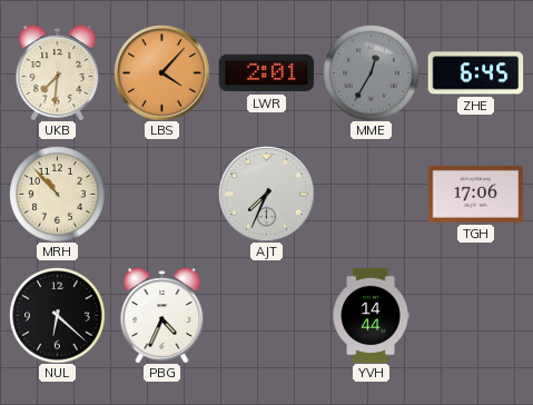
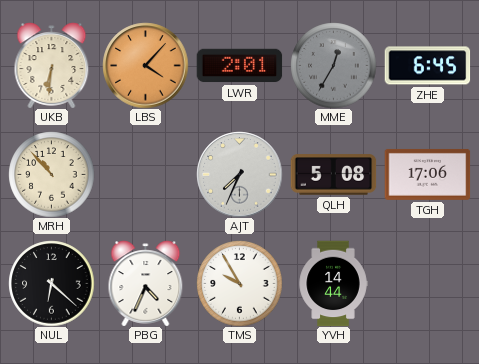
UKB: 7:31 -> 6:31 (52, 65)
QLH: none -> 5:08 (333, 175)
TMS: none -> 9:55 (239, 283)
